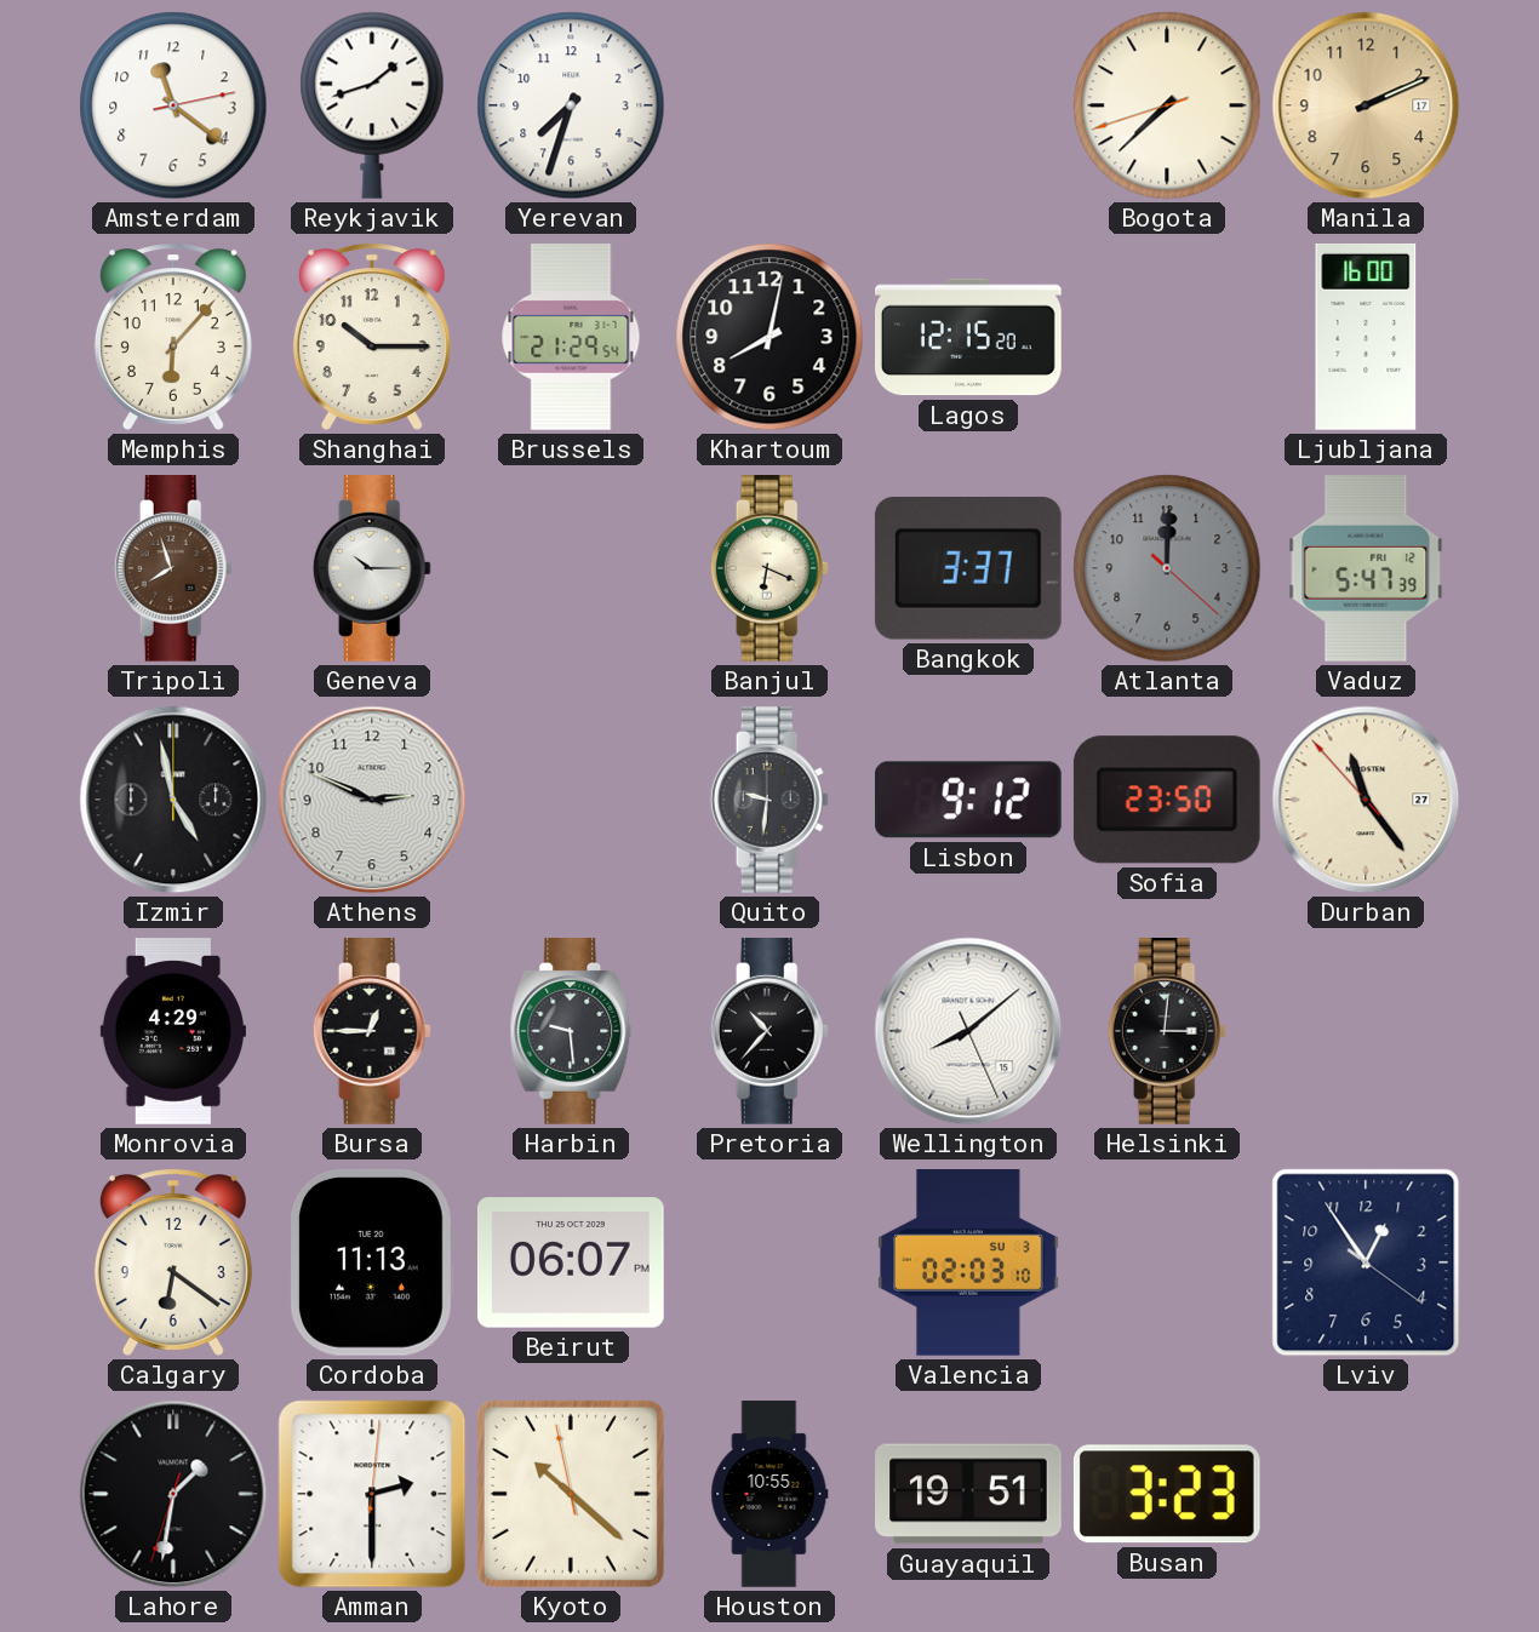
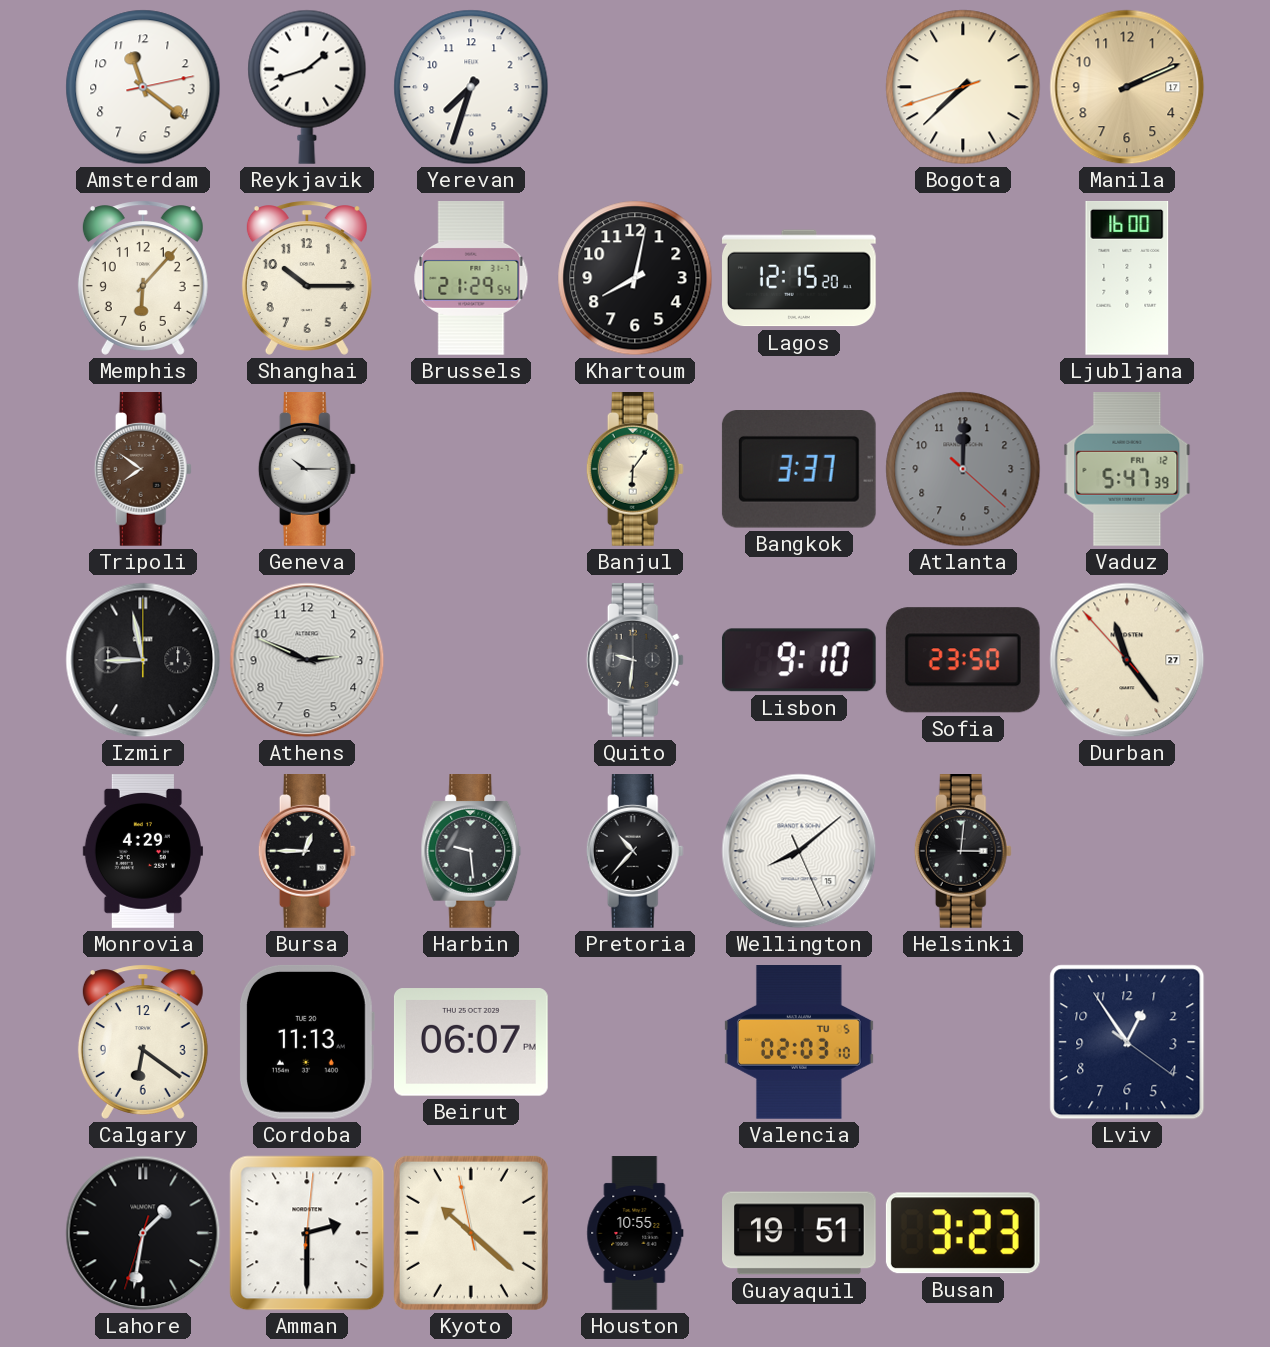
Tripoli: 7:57 -> 7:51 (143, 470)
Banjul: 6:19 -> 6:06 (635, 470)
Izmir: 4:58 -> 8:58 (143, 660)
Lisbon: 9:12 -> 9:10 (799, 660)
Valencia date: SU 3 -> TU 5 (799, 1043)
